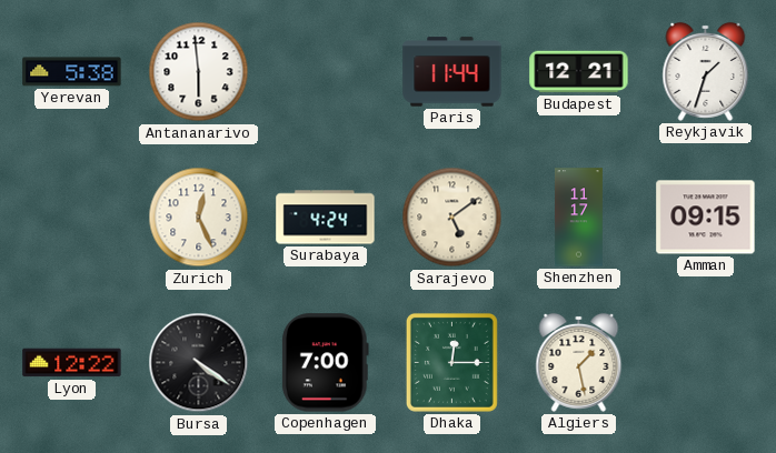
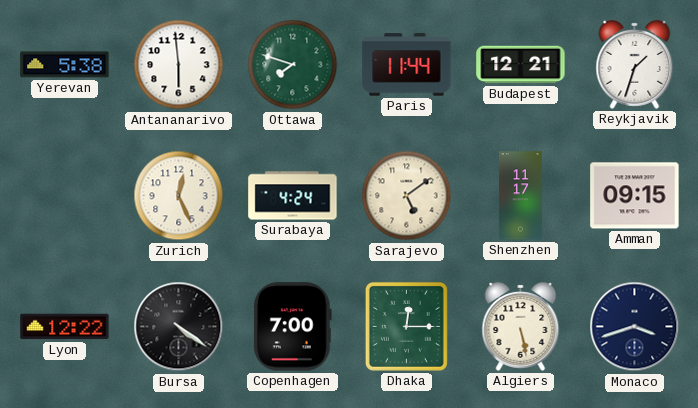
Ottawa: none -> 7:48 (293, 65)
Algiers: 1:28 -> 5:28 (521, 326)
Monaco: none -> 3:42 (635, 327)
